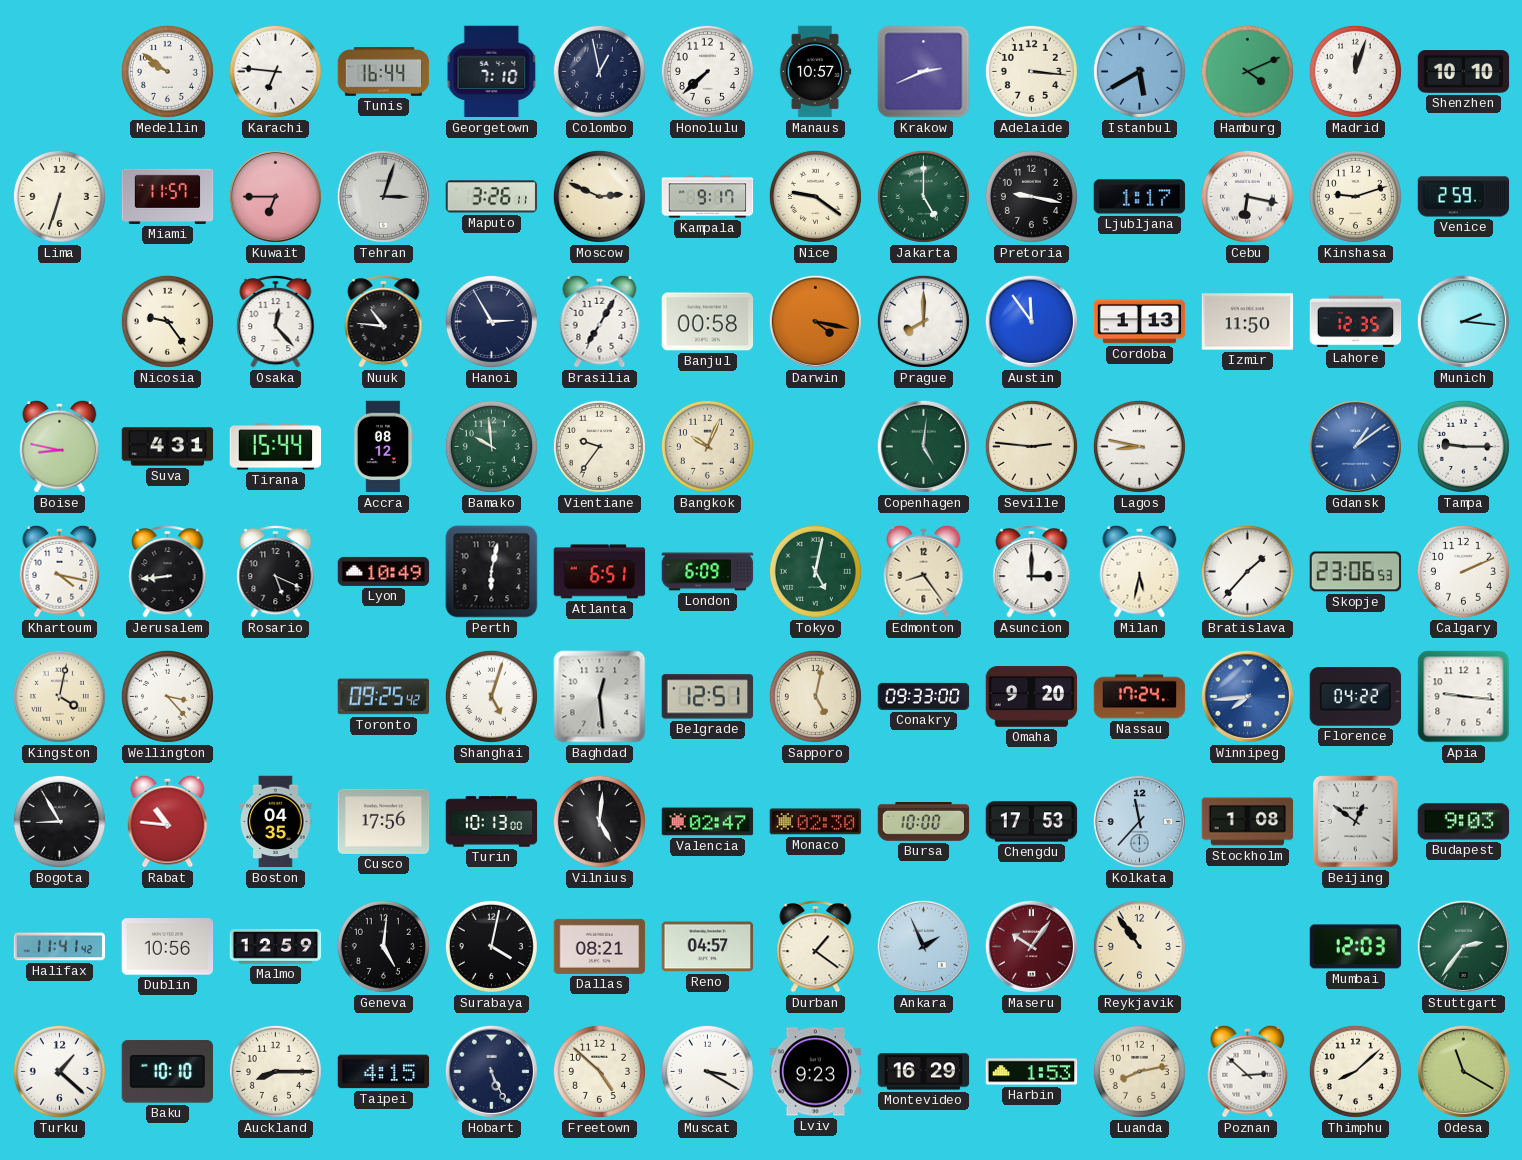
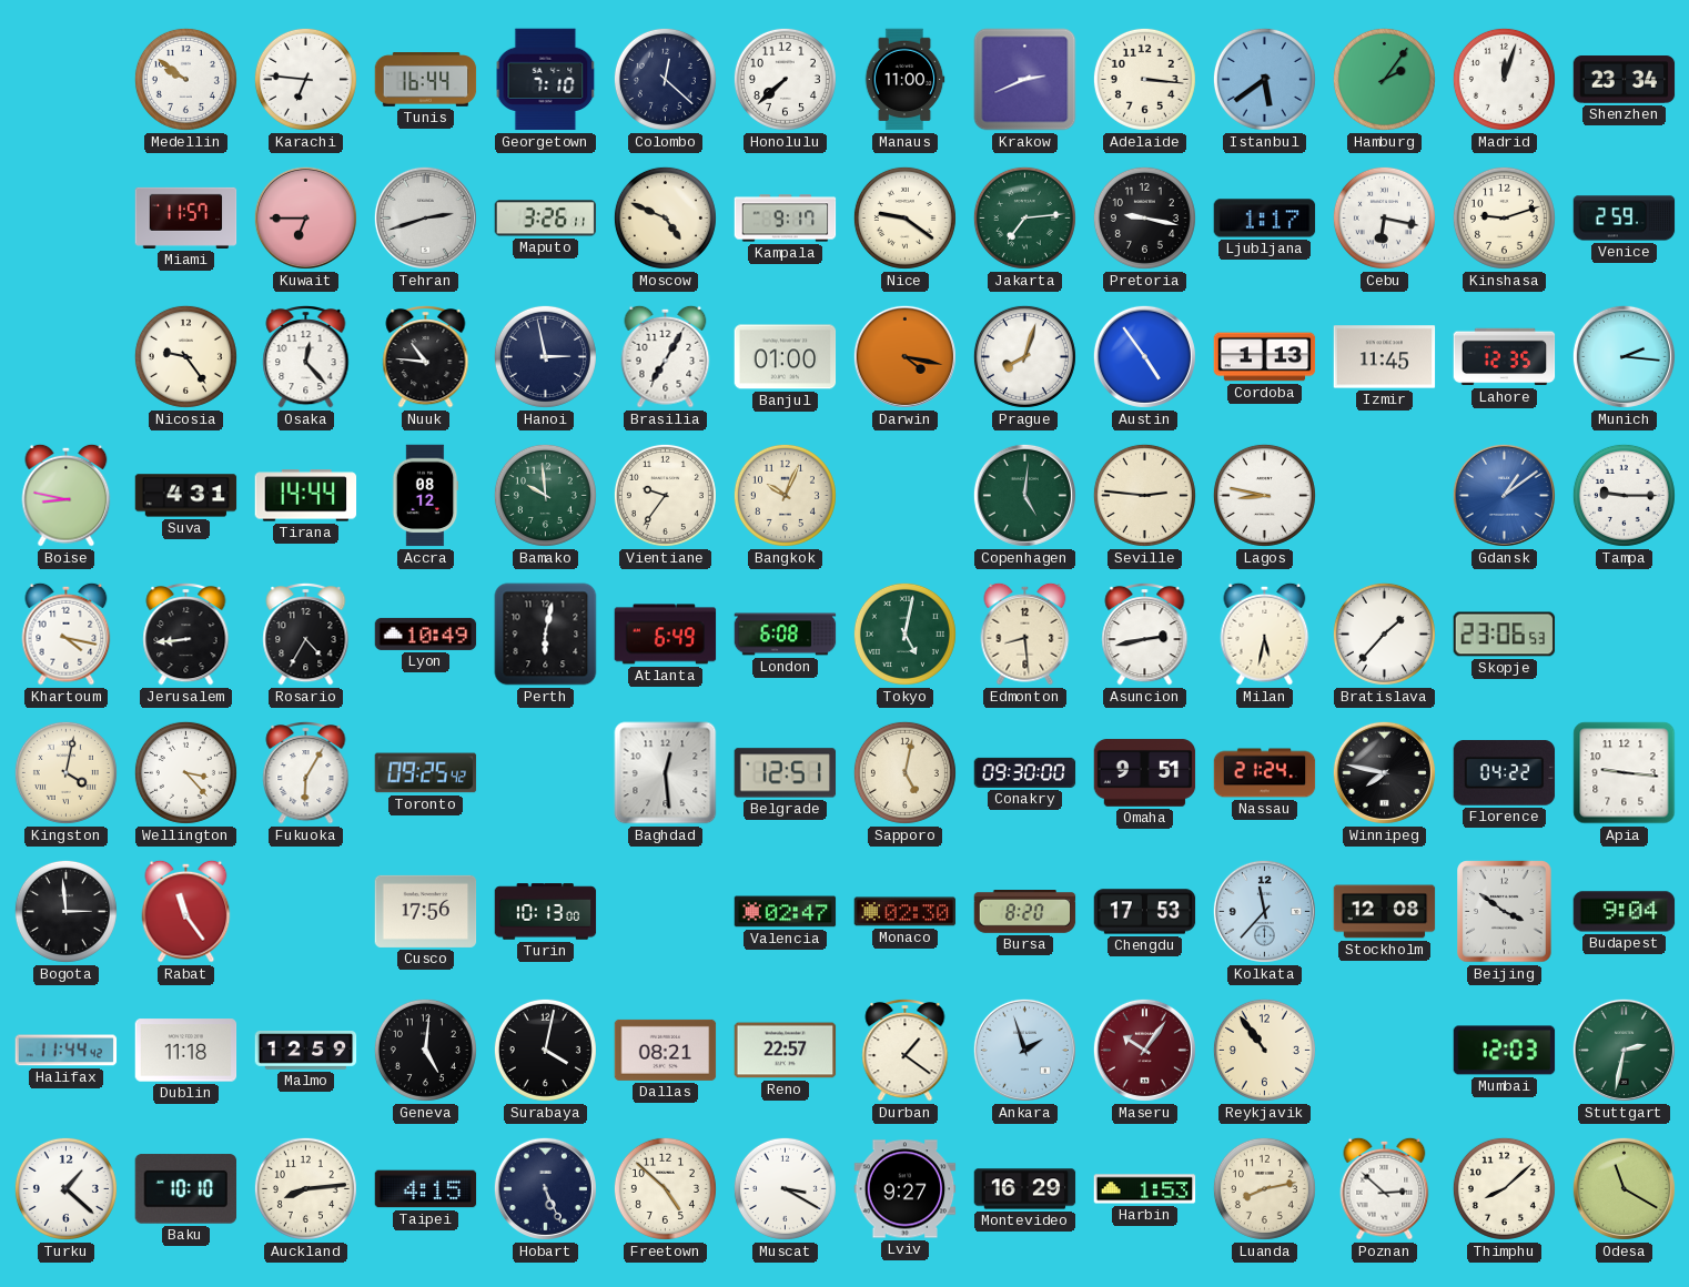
Colombo: 12:58 -> 12:22 (665, 79)
Manaus: 10:57 -> 11:00 (904, 80)
Istanbul: 5:40 -> 5:39 (1264, 79)
Hamburg: 4:11 -> 2:06 (1384, 79)
Shenzhen: 10:10 -> 23:34 (1625, 80)
Lima: 6:33 -> none (59, 196)
Tehran: 3:03 -> 2:42 (425, 217)
Moscow: 2:49 -> 4:49 (665, 217)
Jakarta: 5:00 -> 7:14 (1024, 217)
Hanoi: 2:55 -> 2:58 (545, 356)
Banjul: 00:58 -> 01:00 (786, 357)
Prague: 8:00 -> 8:03 (1024, 356)
Austin: 11:54 -> 4:54 (1144, 356)
Izmir: 11:50 -> 11:45 (1385, 357)
Tirana: 15:44 -> 14:44 (306, 496)
Rosario: 5:19 -> 4:35 (306, 635)
Atlanta: 6:51 -> 6:49 (666, 635)
London: 6:09 -> 6:08 (786, 635)
Edmonton: 8:24 -> 8:29 (1025, 634)
Asuncion: 3:00 -> 2:43 (1145, 635)
Calgary: 2:11 -> none (1463, 571)
Fukuoka: none -> 6:05 (306, 773)
Shanghai: 5:03 -> none (491, 696)
Conakry: 09:33 -> 09:30 (1025, 772)
Omaha: 9:20 -> 9:51 (1145, 773)
Nassau: 17:24 -> 21:24 (1265, 773)
Winnipeg: 7:44 -> 7:47 (1384, 772)
Winnipeg dial: blue -> black (1384, 772)
Bogota: 8:55 -> 2:59 (65, 911)
Rabat: 10:46 -> 11:24 (186, 911)
Boston: 04:35 -> none (276, 822)
Vilnius: 5:01 -> none (599, 821)
Bursa: 10:00 -> 8:20 (1025, 912)
Stockholm: 1:08 -> 12:08 (1385, 912)
Beijing: 12:51 -> 3:51 (1505, 912)
Budapest: 9:03 -> 9:04 (1625, 912)
Halifax: 11:41 -> 11:44 (67, 1051)
Dublin: 10:56 -> 11:18 (186, 1051)
Reno: 04:57 -> 22:57 (786, 1051)
Ankara: 1:56 -> 1:57 (1024, 1050)
Stuttgart: 2:36 -> 2:32 (1624, 1050)
Auckland: 8:15 -> 8:14 (305, 1188)
Lviv: 9:23 -> 9:27 (906, 1189)
